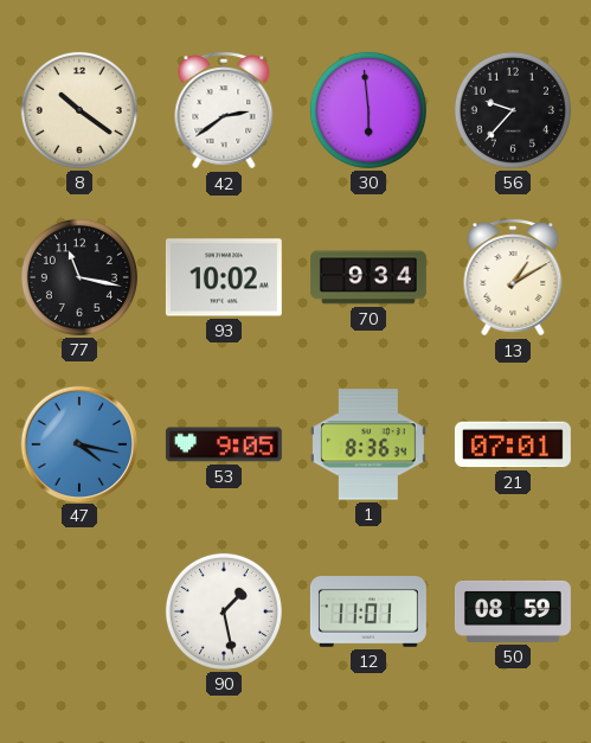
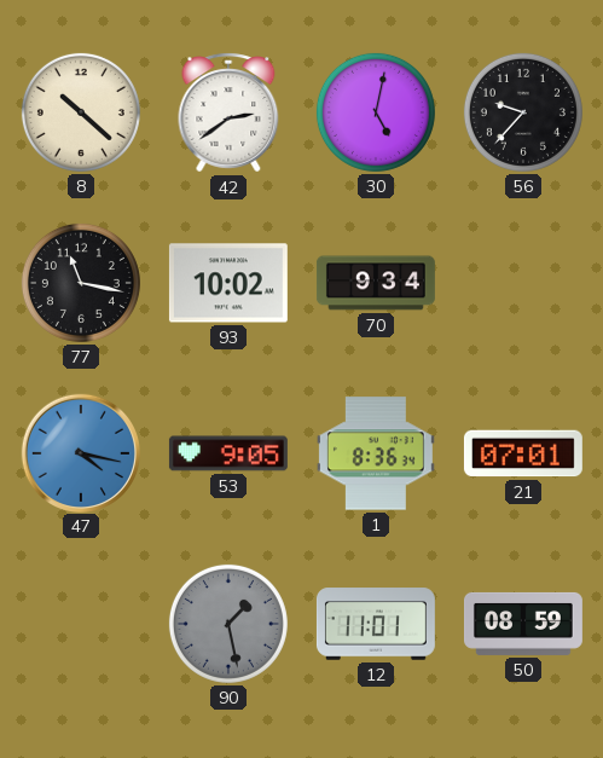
8: 10:21 -> 10:22 (81, 112)
30: 5:59 -> 5:02 (376, 112)
13: 1:10 -> none (513, 277)
90 dial: white -> grey (228, 624)
